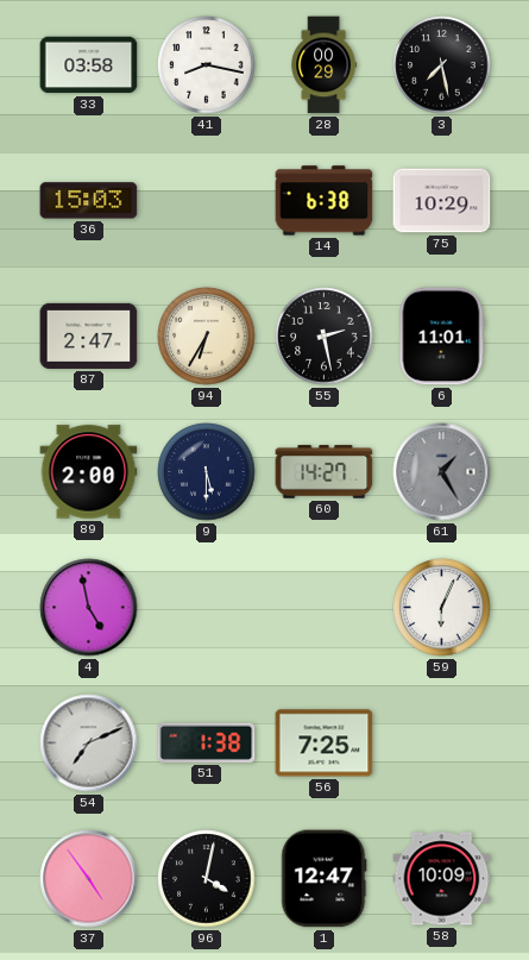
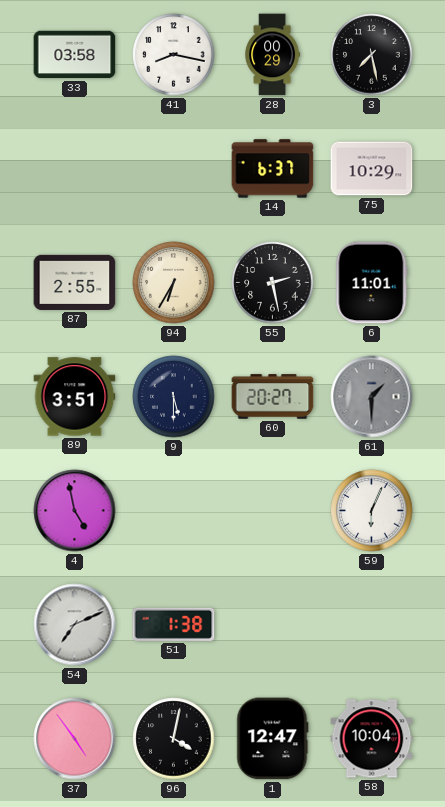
36: 15:03 -> none (89, 201)
14: 6:38 -> 6:37 (273, 169)
87: 2:47 -> 2:55 (75, 282)
89: 2:00 -> 3:51 (75, 397)
60: 14:27 -> 20:27 (273, 397)
61: 1:25 -> 1:30 (372, 397)
56: 7:25 -> none (325, 743)
58: 10:09 -> 10:04 (372, 739)
